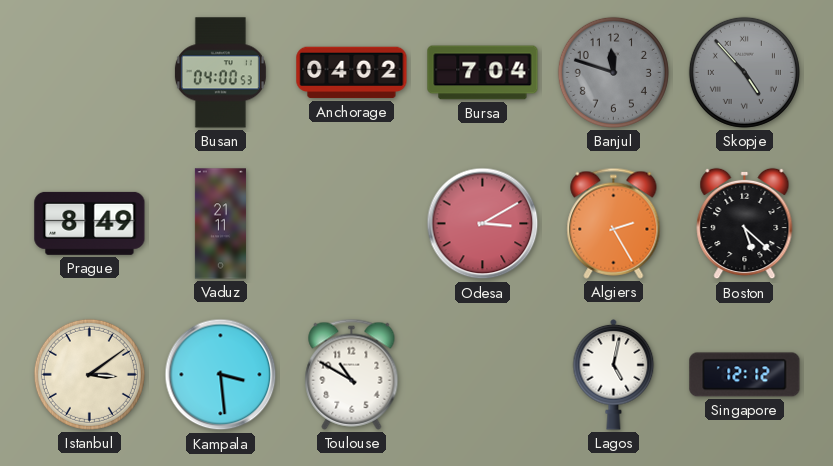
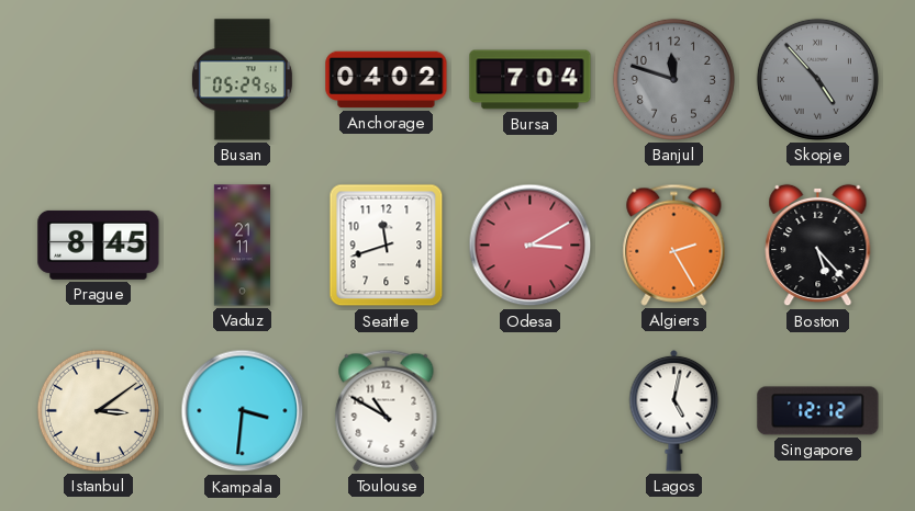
Busan: 04:00 -> 05:29 (242, 80)
Prague: 8:49 -> 8:45 (99, 245)
Seattle: none -> 11:42 (387, 246)
Boston: 5:22 -> 5:23 (818, 246)
Kampala: 3:29 -> 3:31 (243, 411)
